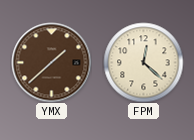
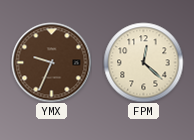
YMX: 1:38 -> 9:34 (51, 62)
